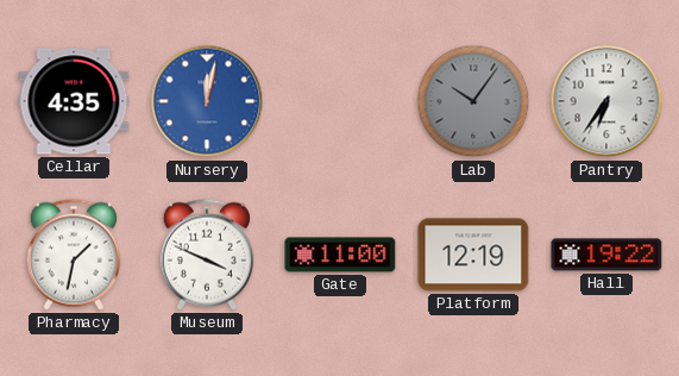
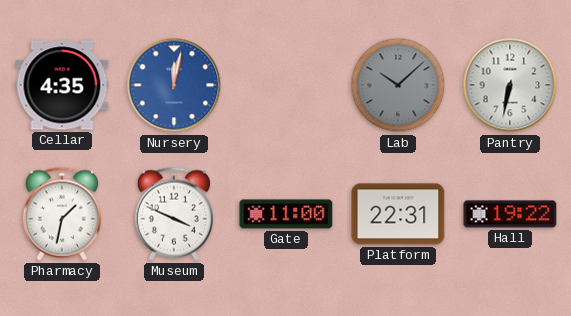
Lab: 10:06 -> 10:08 (398, 85)
Pantry: 6:36 -> 6:32 (510, 85)
Platform: 12:19 -> 22:31 (398, 214)
